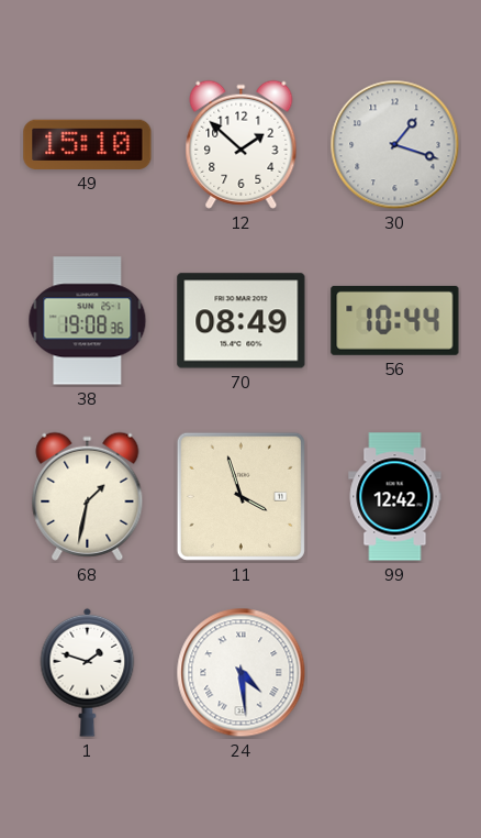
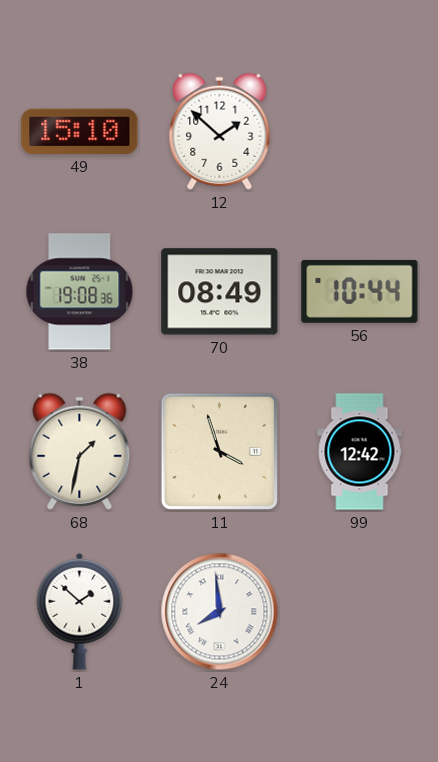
30: 1:18 -> none (395, 145)
1: 1:48 -> 1:52 (80, 611)
24: 4:29 -> 7:59 (220, 612)
